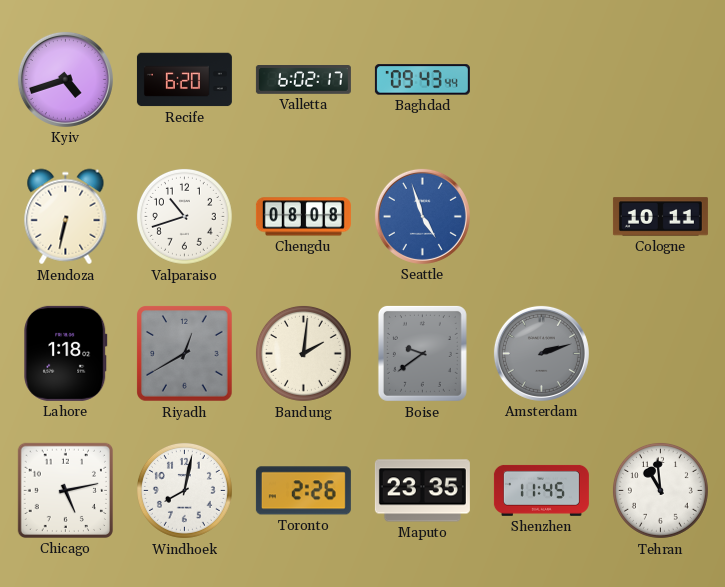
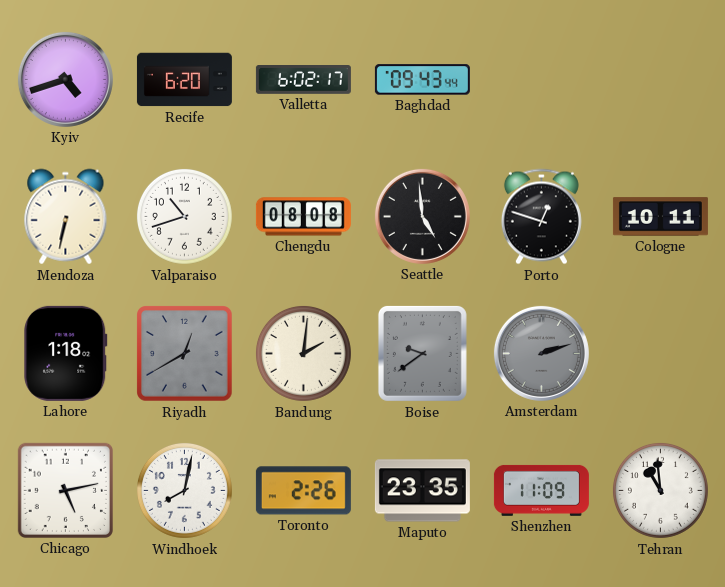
Seattle: 4:57 -> 4:59 (422, 216)
Seattle dial: blue -> black (422, 216)
Porto: none -> 12:48 (541, 217)
Shenzhen: 11:45 -> 11:09 (541, 490)
